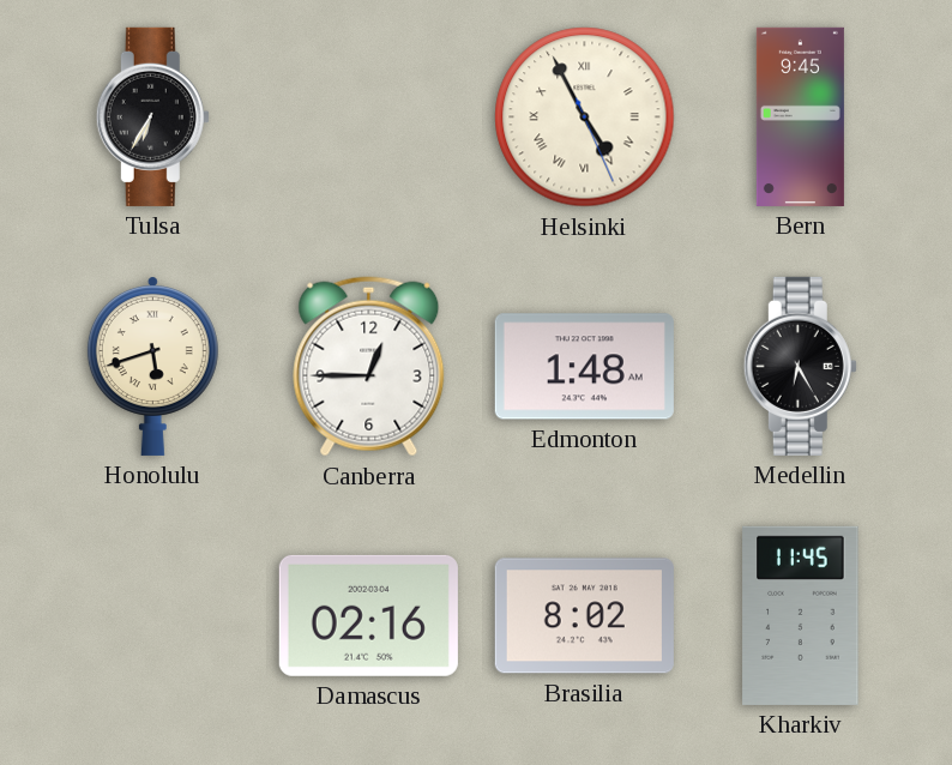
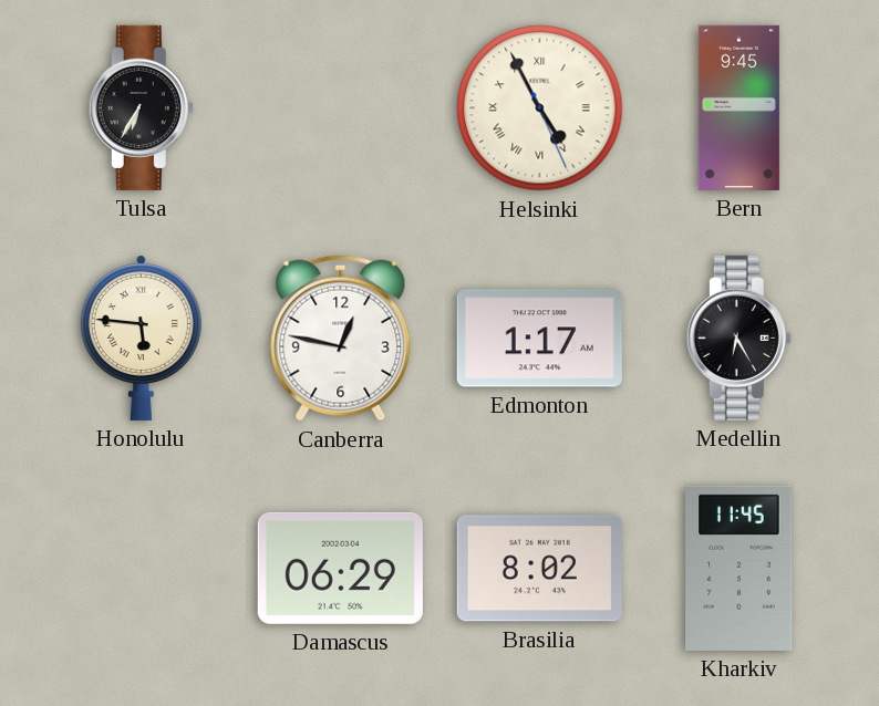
Honolulu: 5:42 -> 5:46 (141, 338)
Canberra: 12:45 -> 12:47 (341, 339)
Edmonton: 1:48 -> 1:17 (539, 339)
Damascus: 02:16 -> 06:29 (340, 568)
